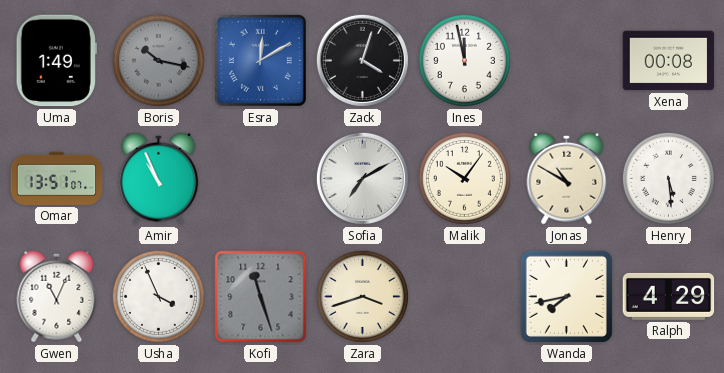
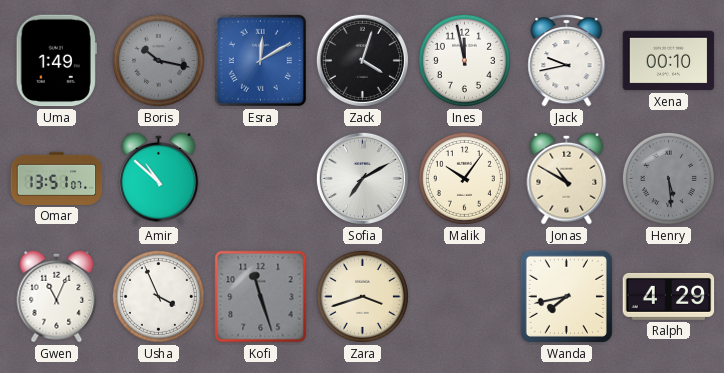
Jack: none -> 9:43 (567, 61)
Xena: 00:08 -> 00:10 (669, 61)
Amir: 10:56 -> 10:52 (159, 178)
Henry dial: white -> grey (668, 178)
